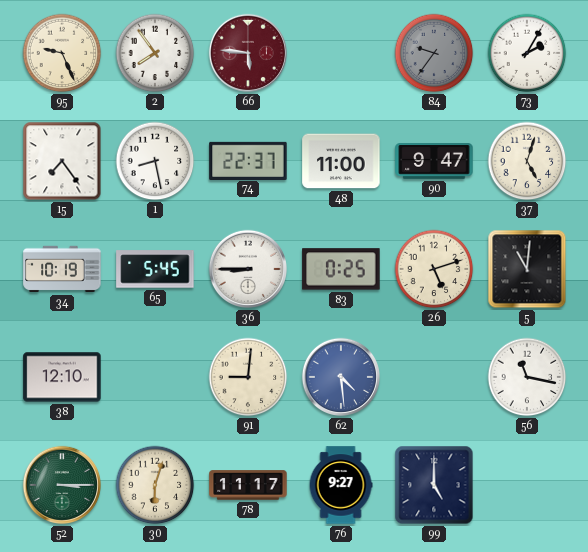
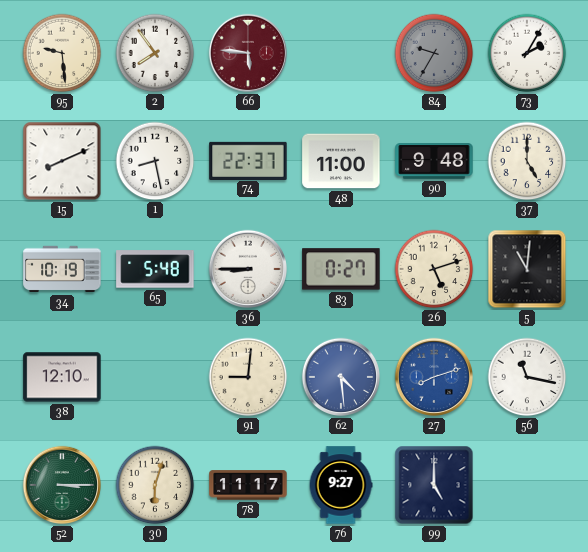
95: 9:26 -> 9:29 (62, 53)
84: 9:36 -> 9:35 (434, 53)
15: 7:24 -> 8:11 (62, 161)
90: 9:47 -> 9:48 (434, 161)
37: 5:03 -> 5:00 (527, 161)
65: 5:45 -> 5:48 (155, 269)
83: 0:25 -> 0:27 (341, 269)
27: none -> 8:12 (434, 377)
